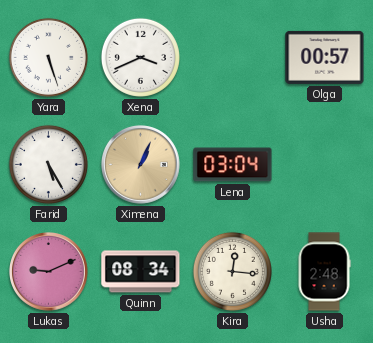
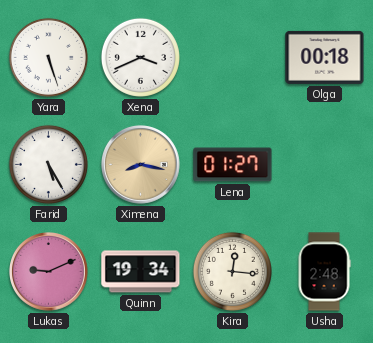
Olga: 00:57 -> 00:18 (325, 57)
Ximena: 1:04 -> 8:17 (141, 165)
Lena: 03:04 -> 01:27 (233, 165)
Quinn: 08:34 -> 19:34 (141, 272)
